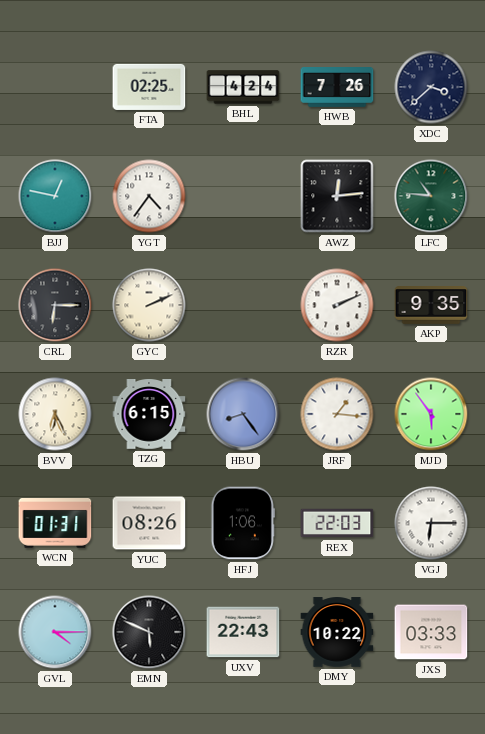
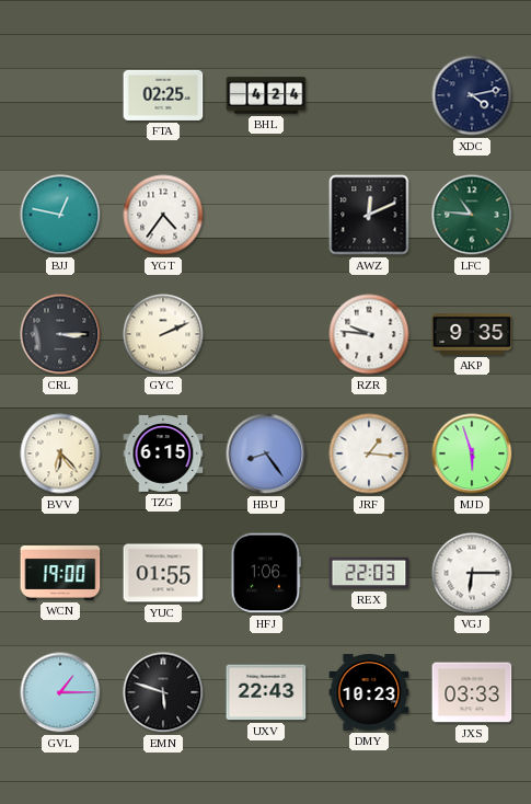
HWB: 7:26 -> none (337, 88)
XDC: 3:38 -> 4:13 (472, 95)
AWZ: 12:14 -> 12:11 (369, 215)
CRL: 6:15 -> 3:15 (60, 334)
RZR: 2:11 -> 9:46 (369, 334)
BVV: 6:26 -> 6:23 (60, 453)
MJD: 5:54 -> 5:57 (472, 453)
WCN: 01:31 -> 19:00 (60, 574)
YUC: 08:26 -> 01:55 (163, 573)
GVL: 4:15 -> 1:15 (60, 692)
EMN: 5:49 -> 5:48 (163, 692)
DMY: 10:22 -> 10:23 (369, 692)
